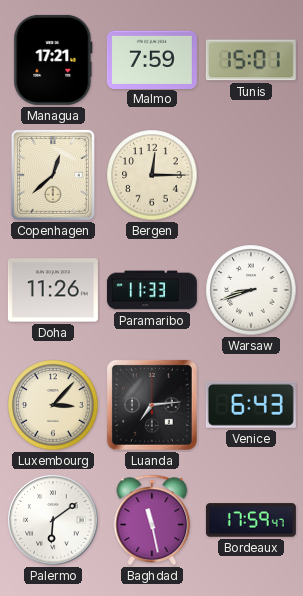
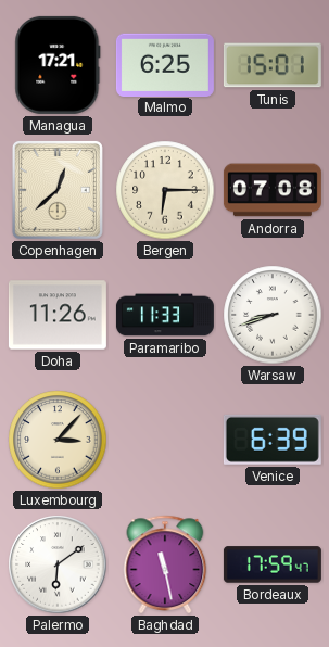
Malmo: 7:59 -> 6:25 (165, 64)
Bergen: 12:15 -> 6:15 (165, 190)
Andorra: none -> 07:08 (273, 190)
Luanda: 7:14 -> none (152, 405)
Venice: 6:43 -> 6:39 (273, 440)
